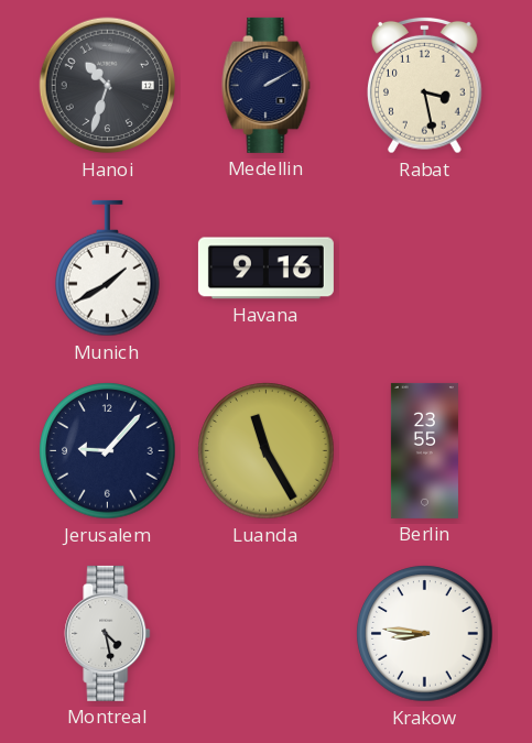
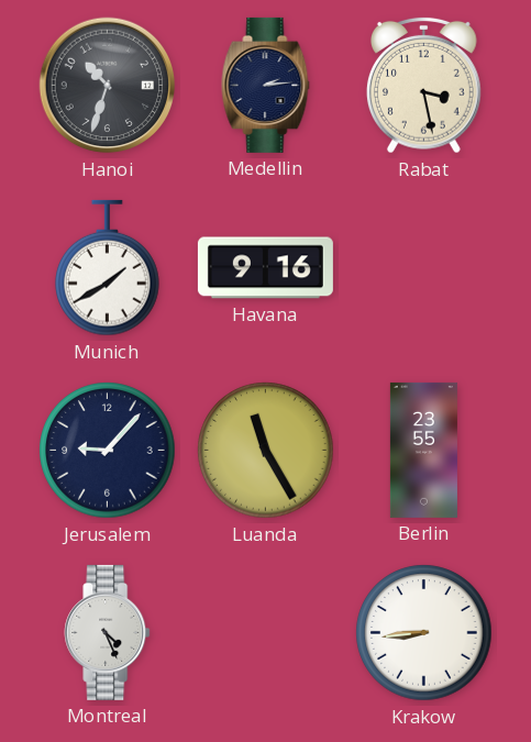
Medellin: 2:10 -> 2:14 (266, 85)
Montreal: 4:28 -> 4:26 (108, 632)
Krakow: 8:46 -> 8:44 (424, 633)
